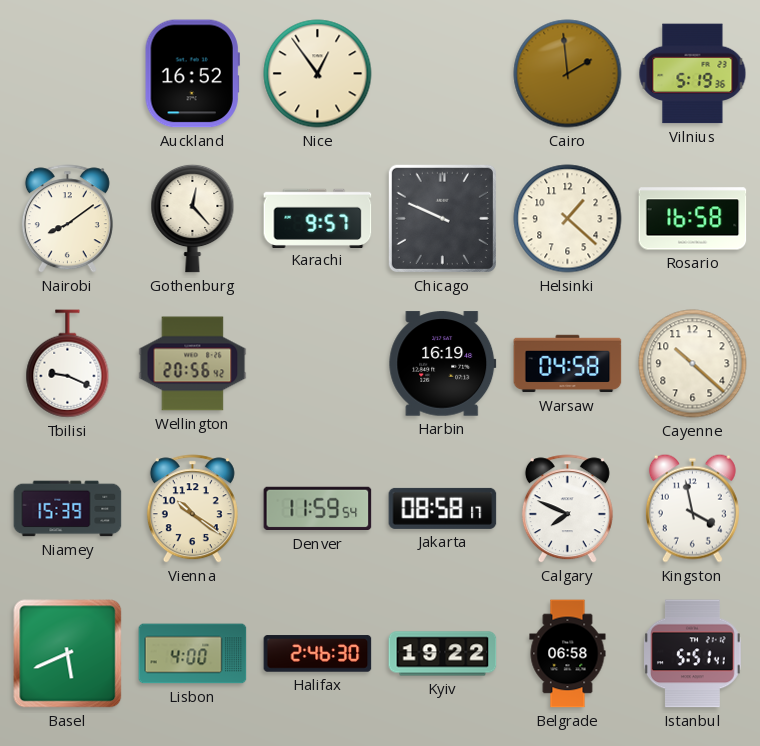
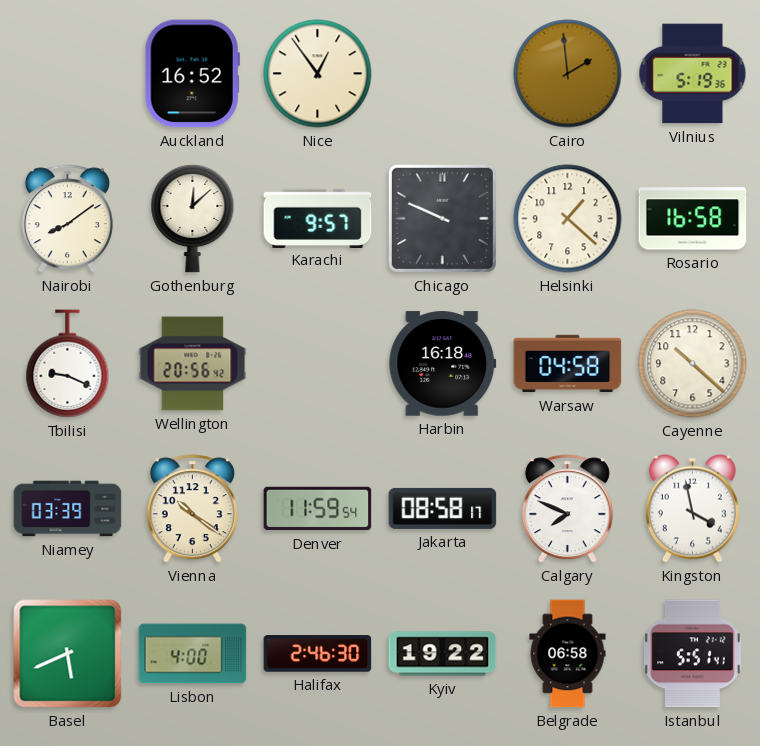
Gothenburg: 12:23 -> 12:08 (193, 218)
Harbin: 16:19 -> 16:18 (443, 364)
Niamey: 15:39 -> 03:39 (68, 509)
